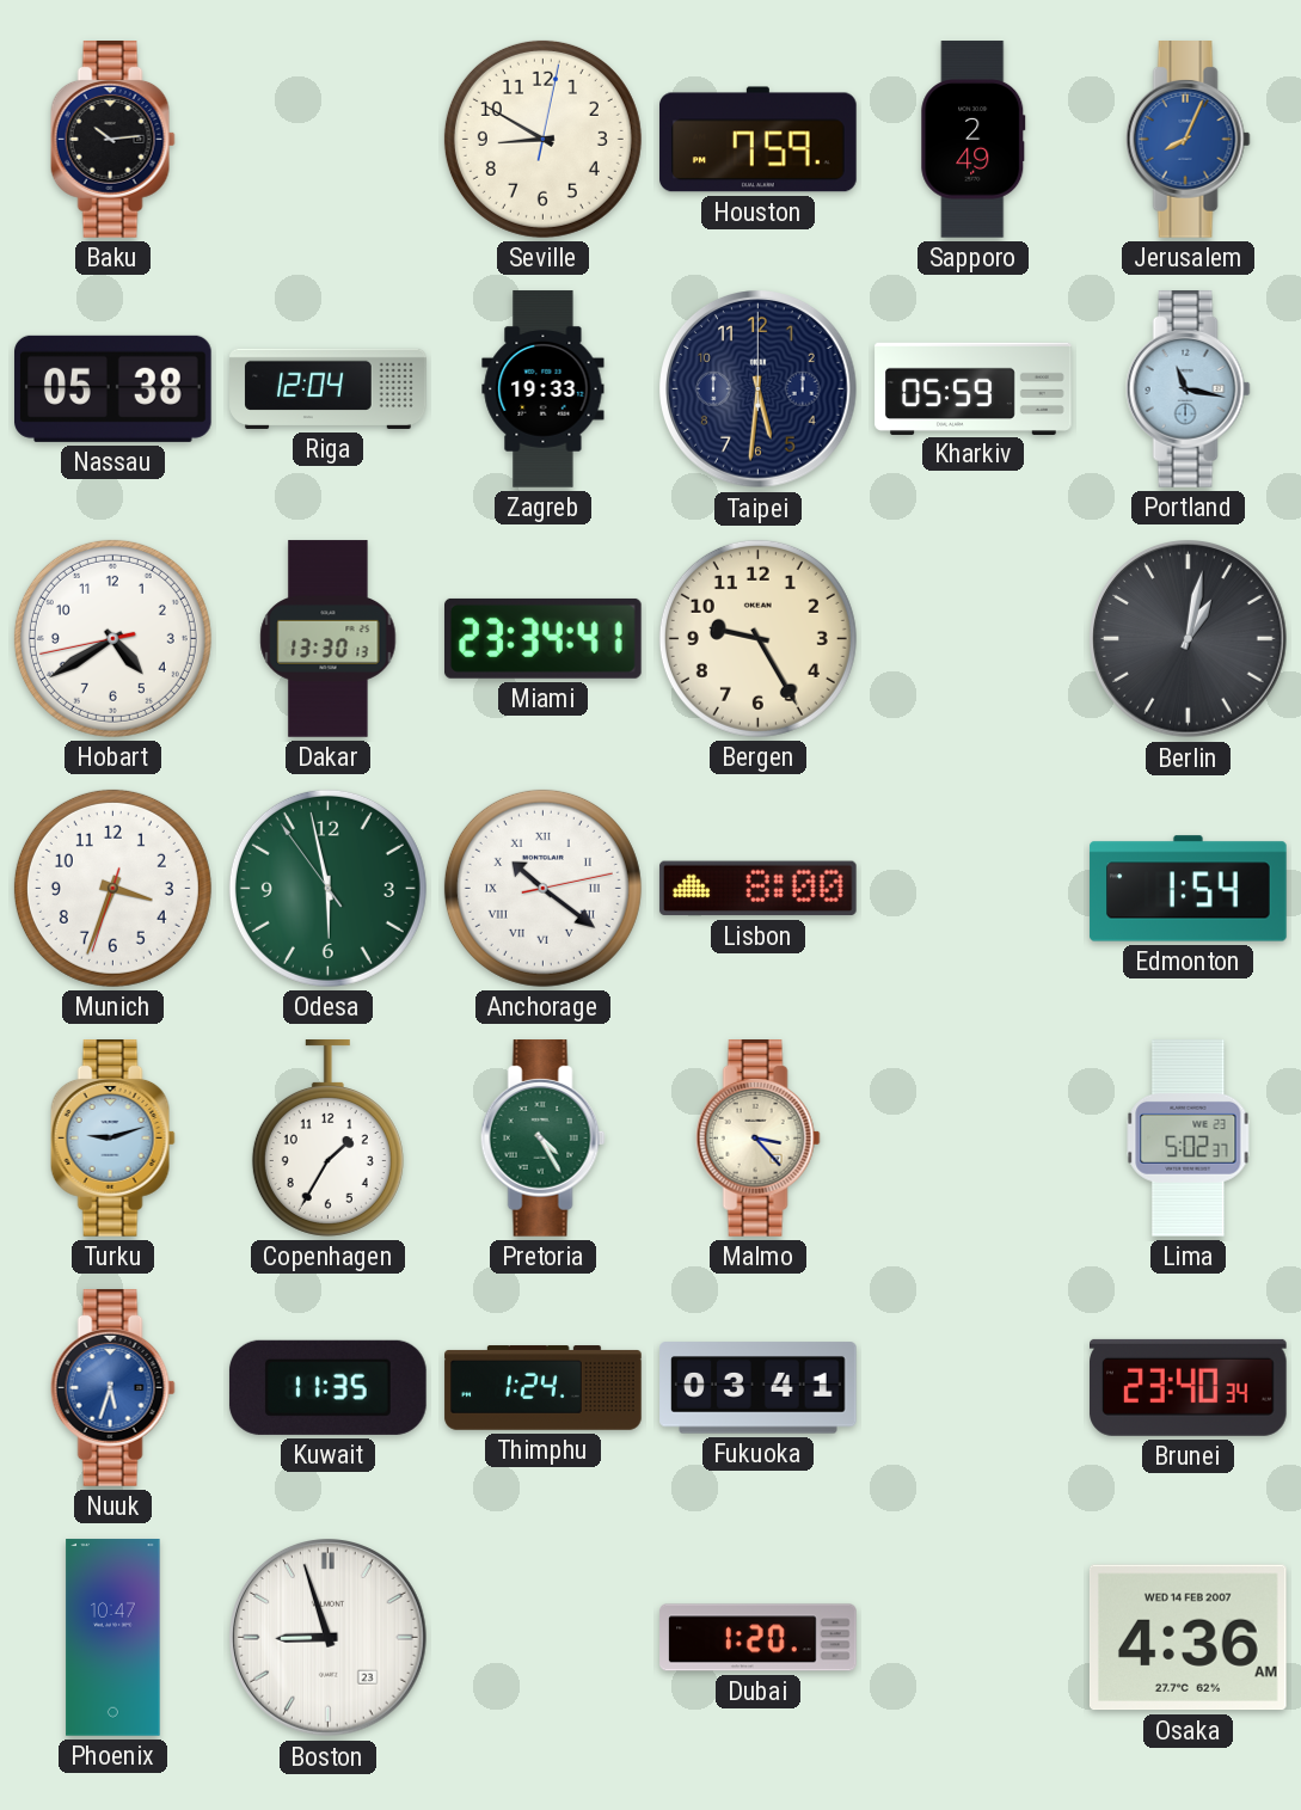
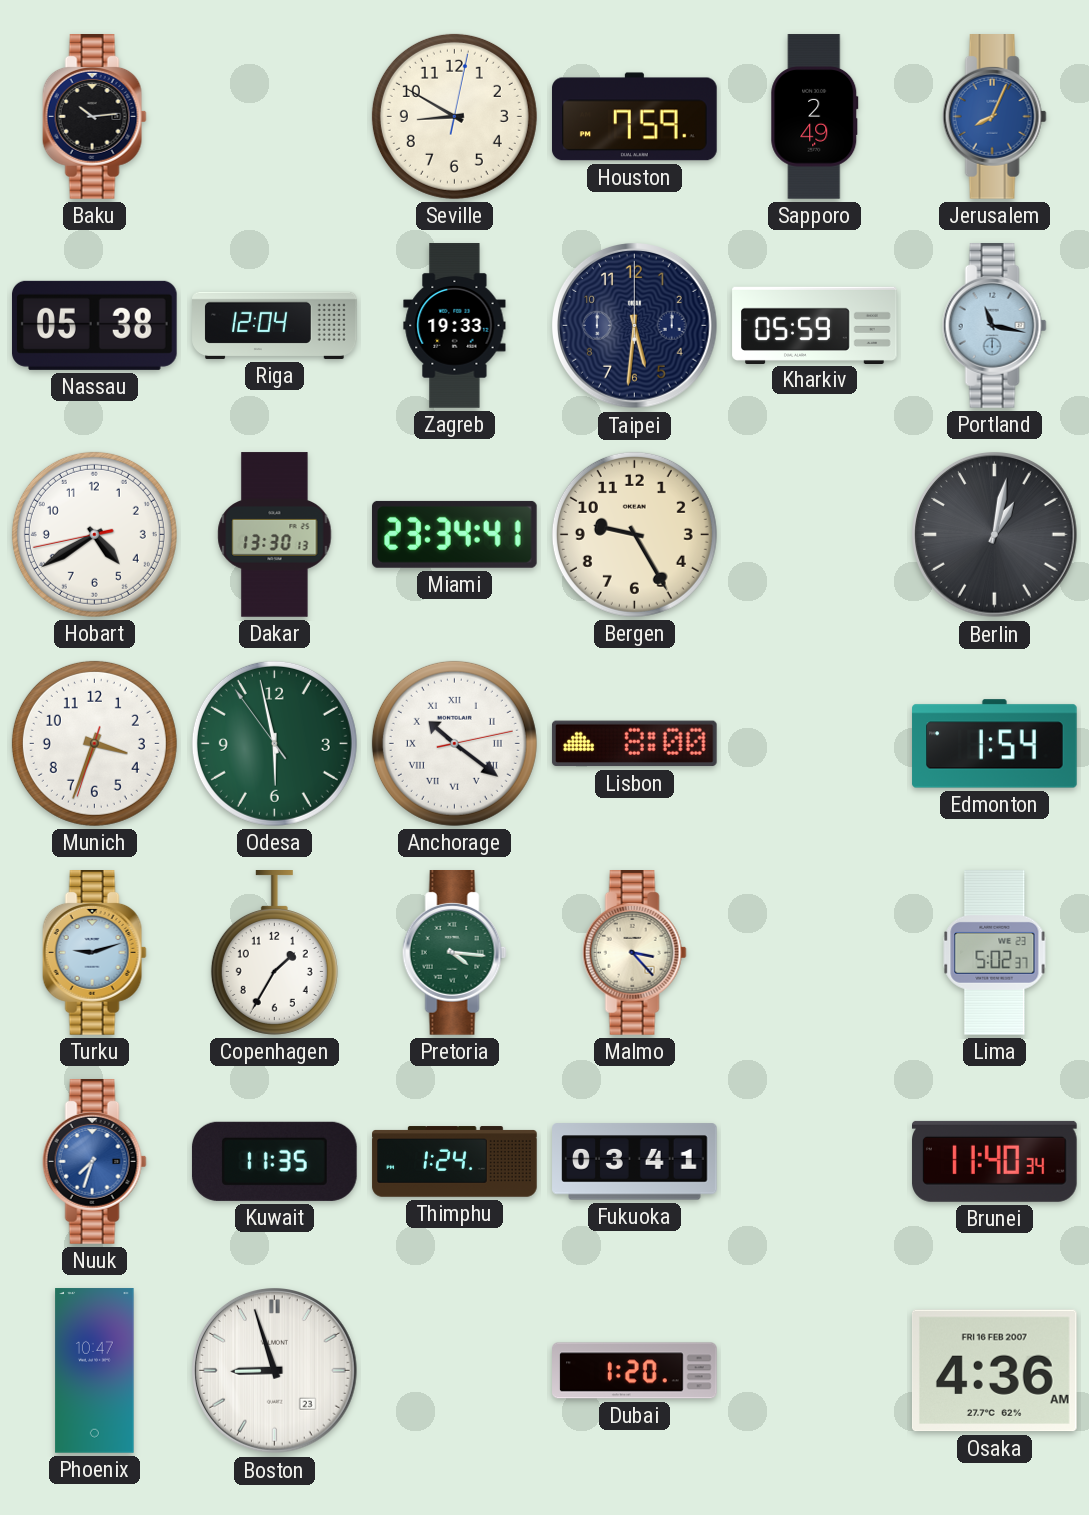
Pretoria: 4:25 -> 4:16 (454, 953)
Nuuk: 5:33 -> 7:33 (94, 1162)
Brunei: 23:40 -> 11:40 (995, 1161)
Osaka date: WED 14 FEB 2007 -> FRI 16 FEB 2007 (994, 1371)
